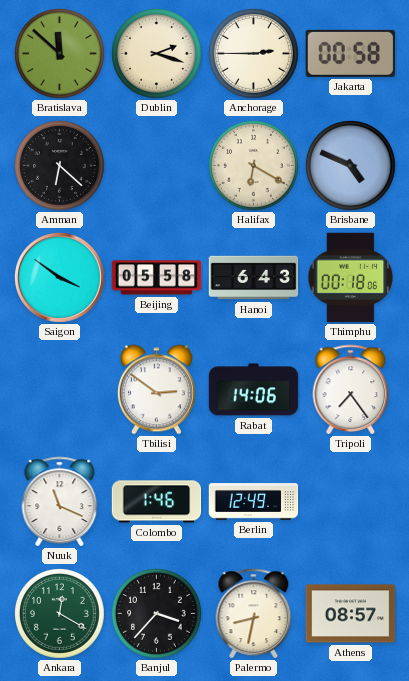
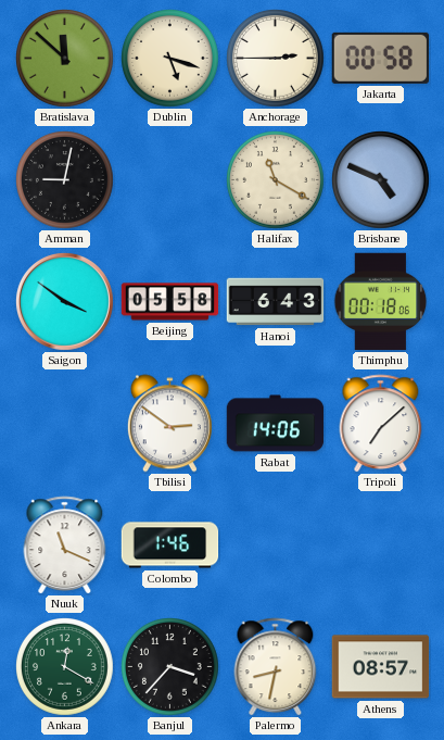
Dublin: 2:18 -> 5:18 (170, 59)
Amman: 6:22 -> 9:02 (65, 180)
Halifax: 6:20 -> 11:20 (276, 180)
Tripoli: 7:24 -> 7:08 (381, 424)
Berlin: 12:49 -> none (254, 502)
